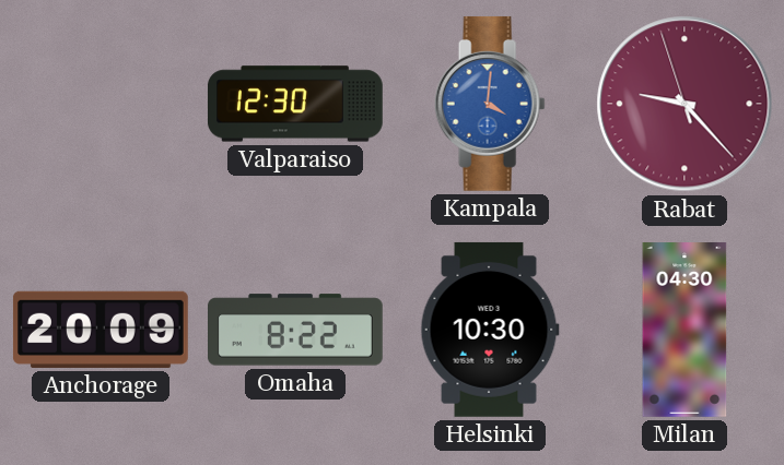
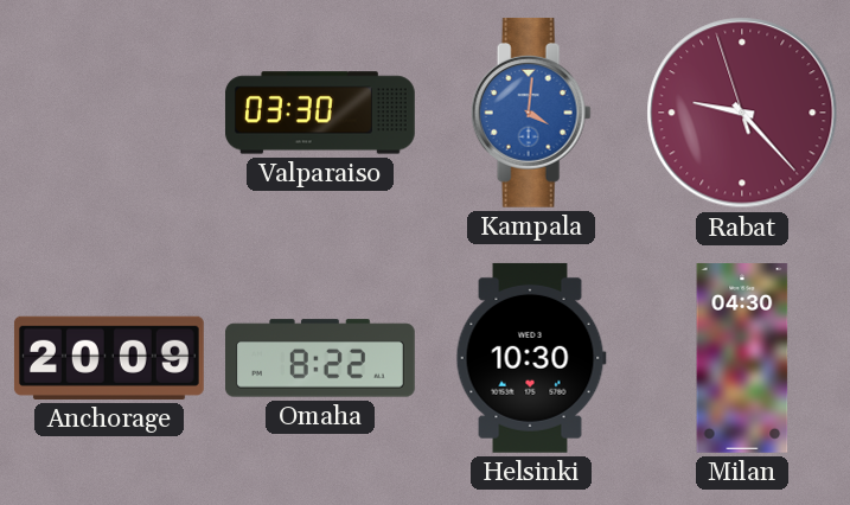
Valparaiso: 12:30 -> 03:30 (320, 113)
